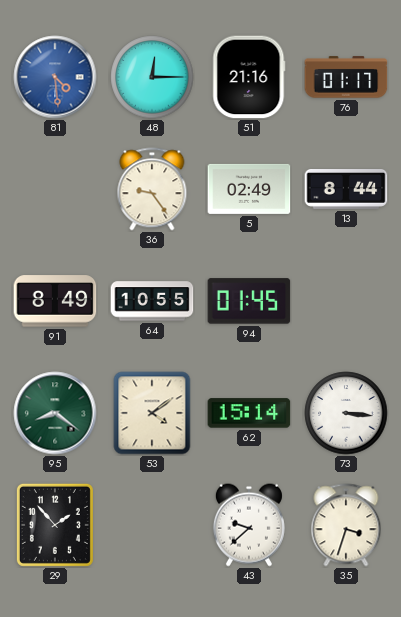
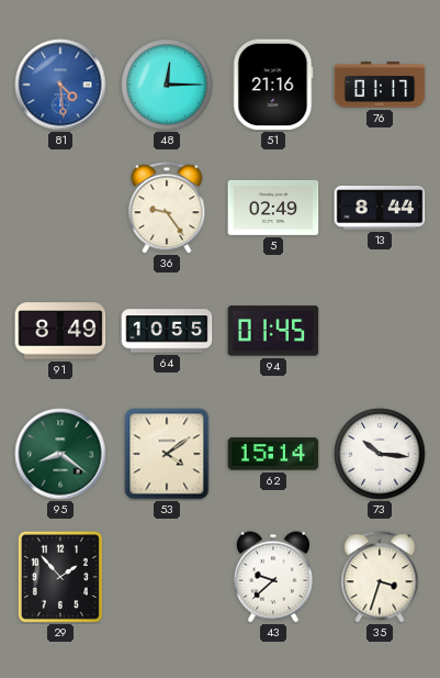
73: 3:16 -> 10:16 (380, 454)
